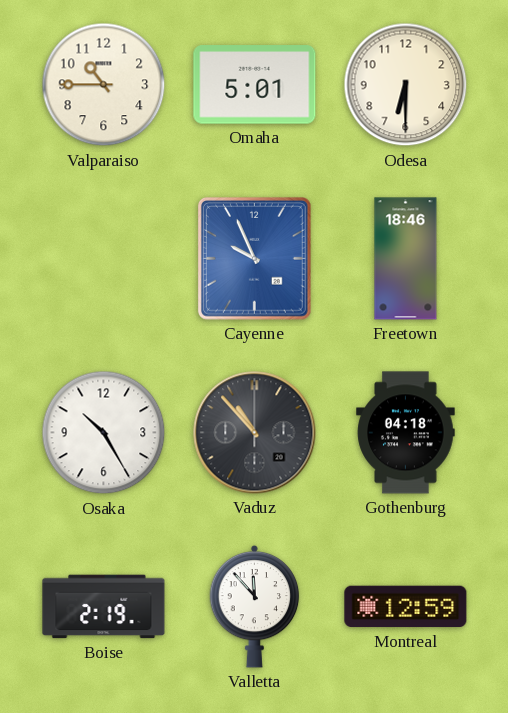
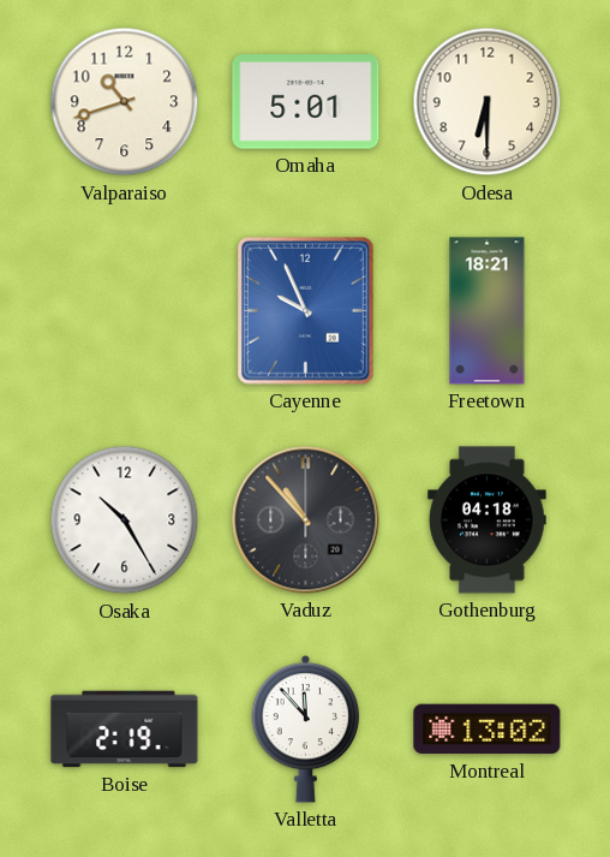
Valparaiso: 10:45 -> 10:42 (125, 102)
Freetown: 18:46 -> 18:21 (488, 311)
Montreal: 12:59 -> 13:02 (488, 730)
